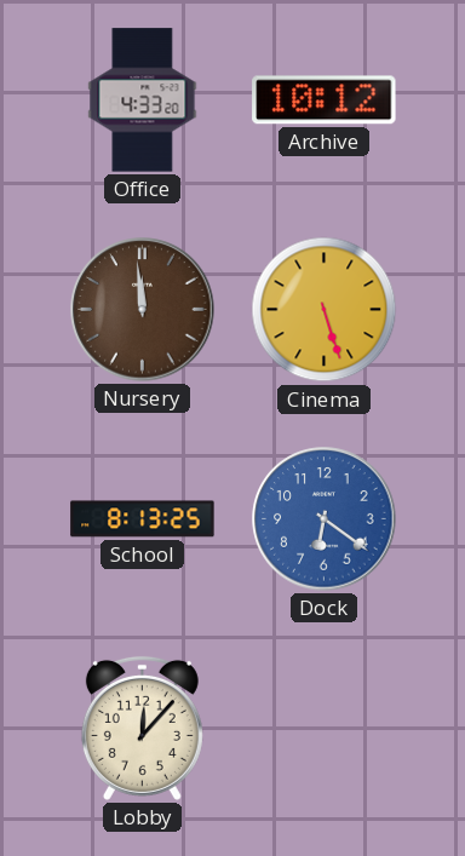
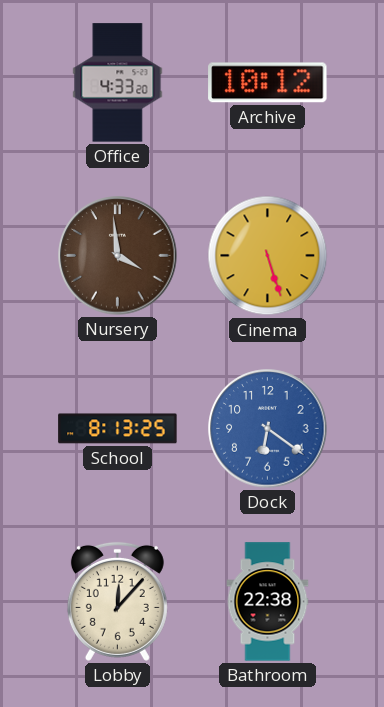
Nursery: 11:59 -> 3:59 (118, 256)
Bathroom: none -> 22:38 (268, 602)
